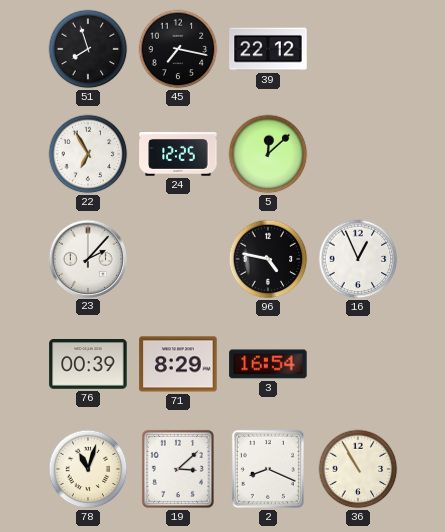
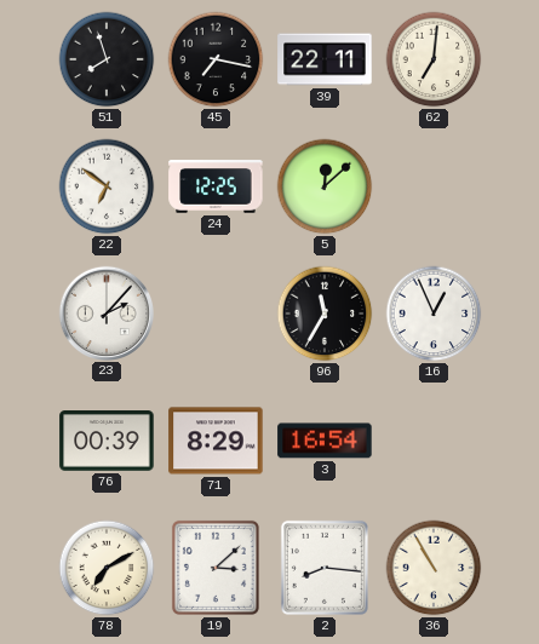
39: 22:12 -> 22:11 (325, 59)
62: none -> 7:01 (434, 59)
22: 6:55 -> 6:51 (107, 186)
96: 4:47 -> 11:35 (325, 314)
78: 11:03 -> 7:10 (107, 568)
2: 8:19 -> 8:16 (325, 568)
